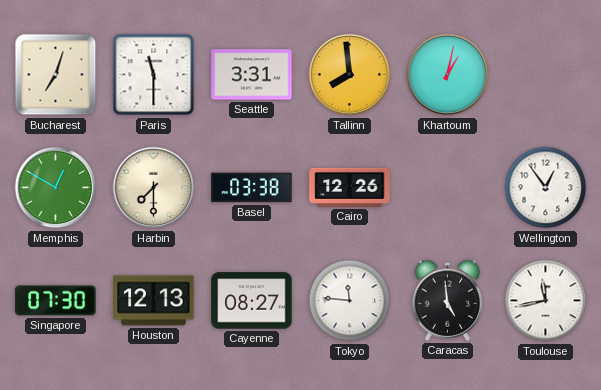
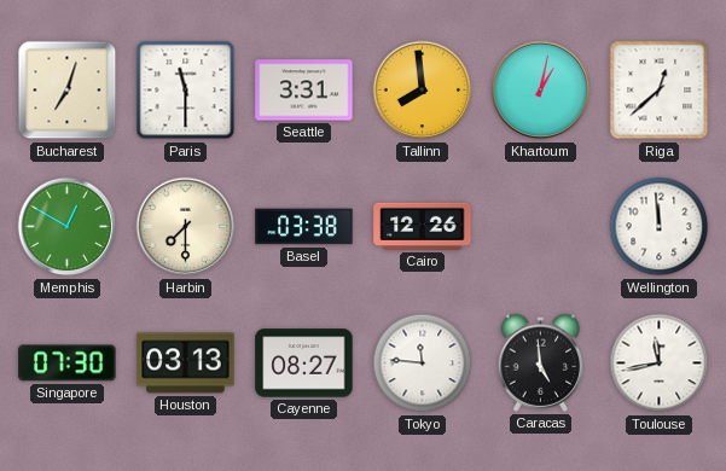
Riga: none -> 12:38 (660, 91)
Wellington: 12:54 -> 11:59 (660, 227)
Houston: 12:13 -> 03:13 (186, 364)
